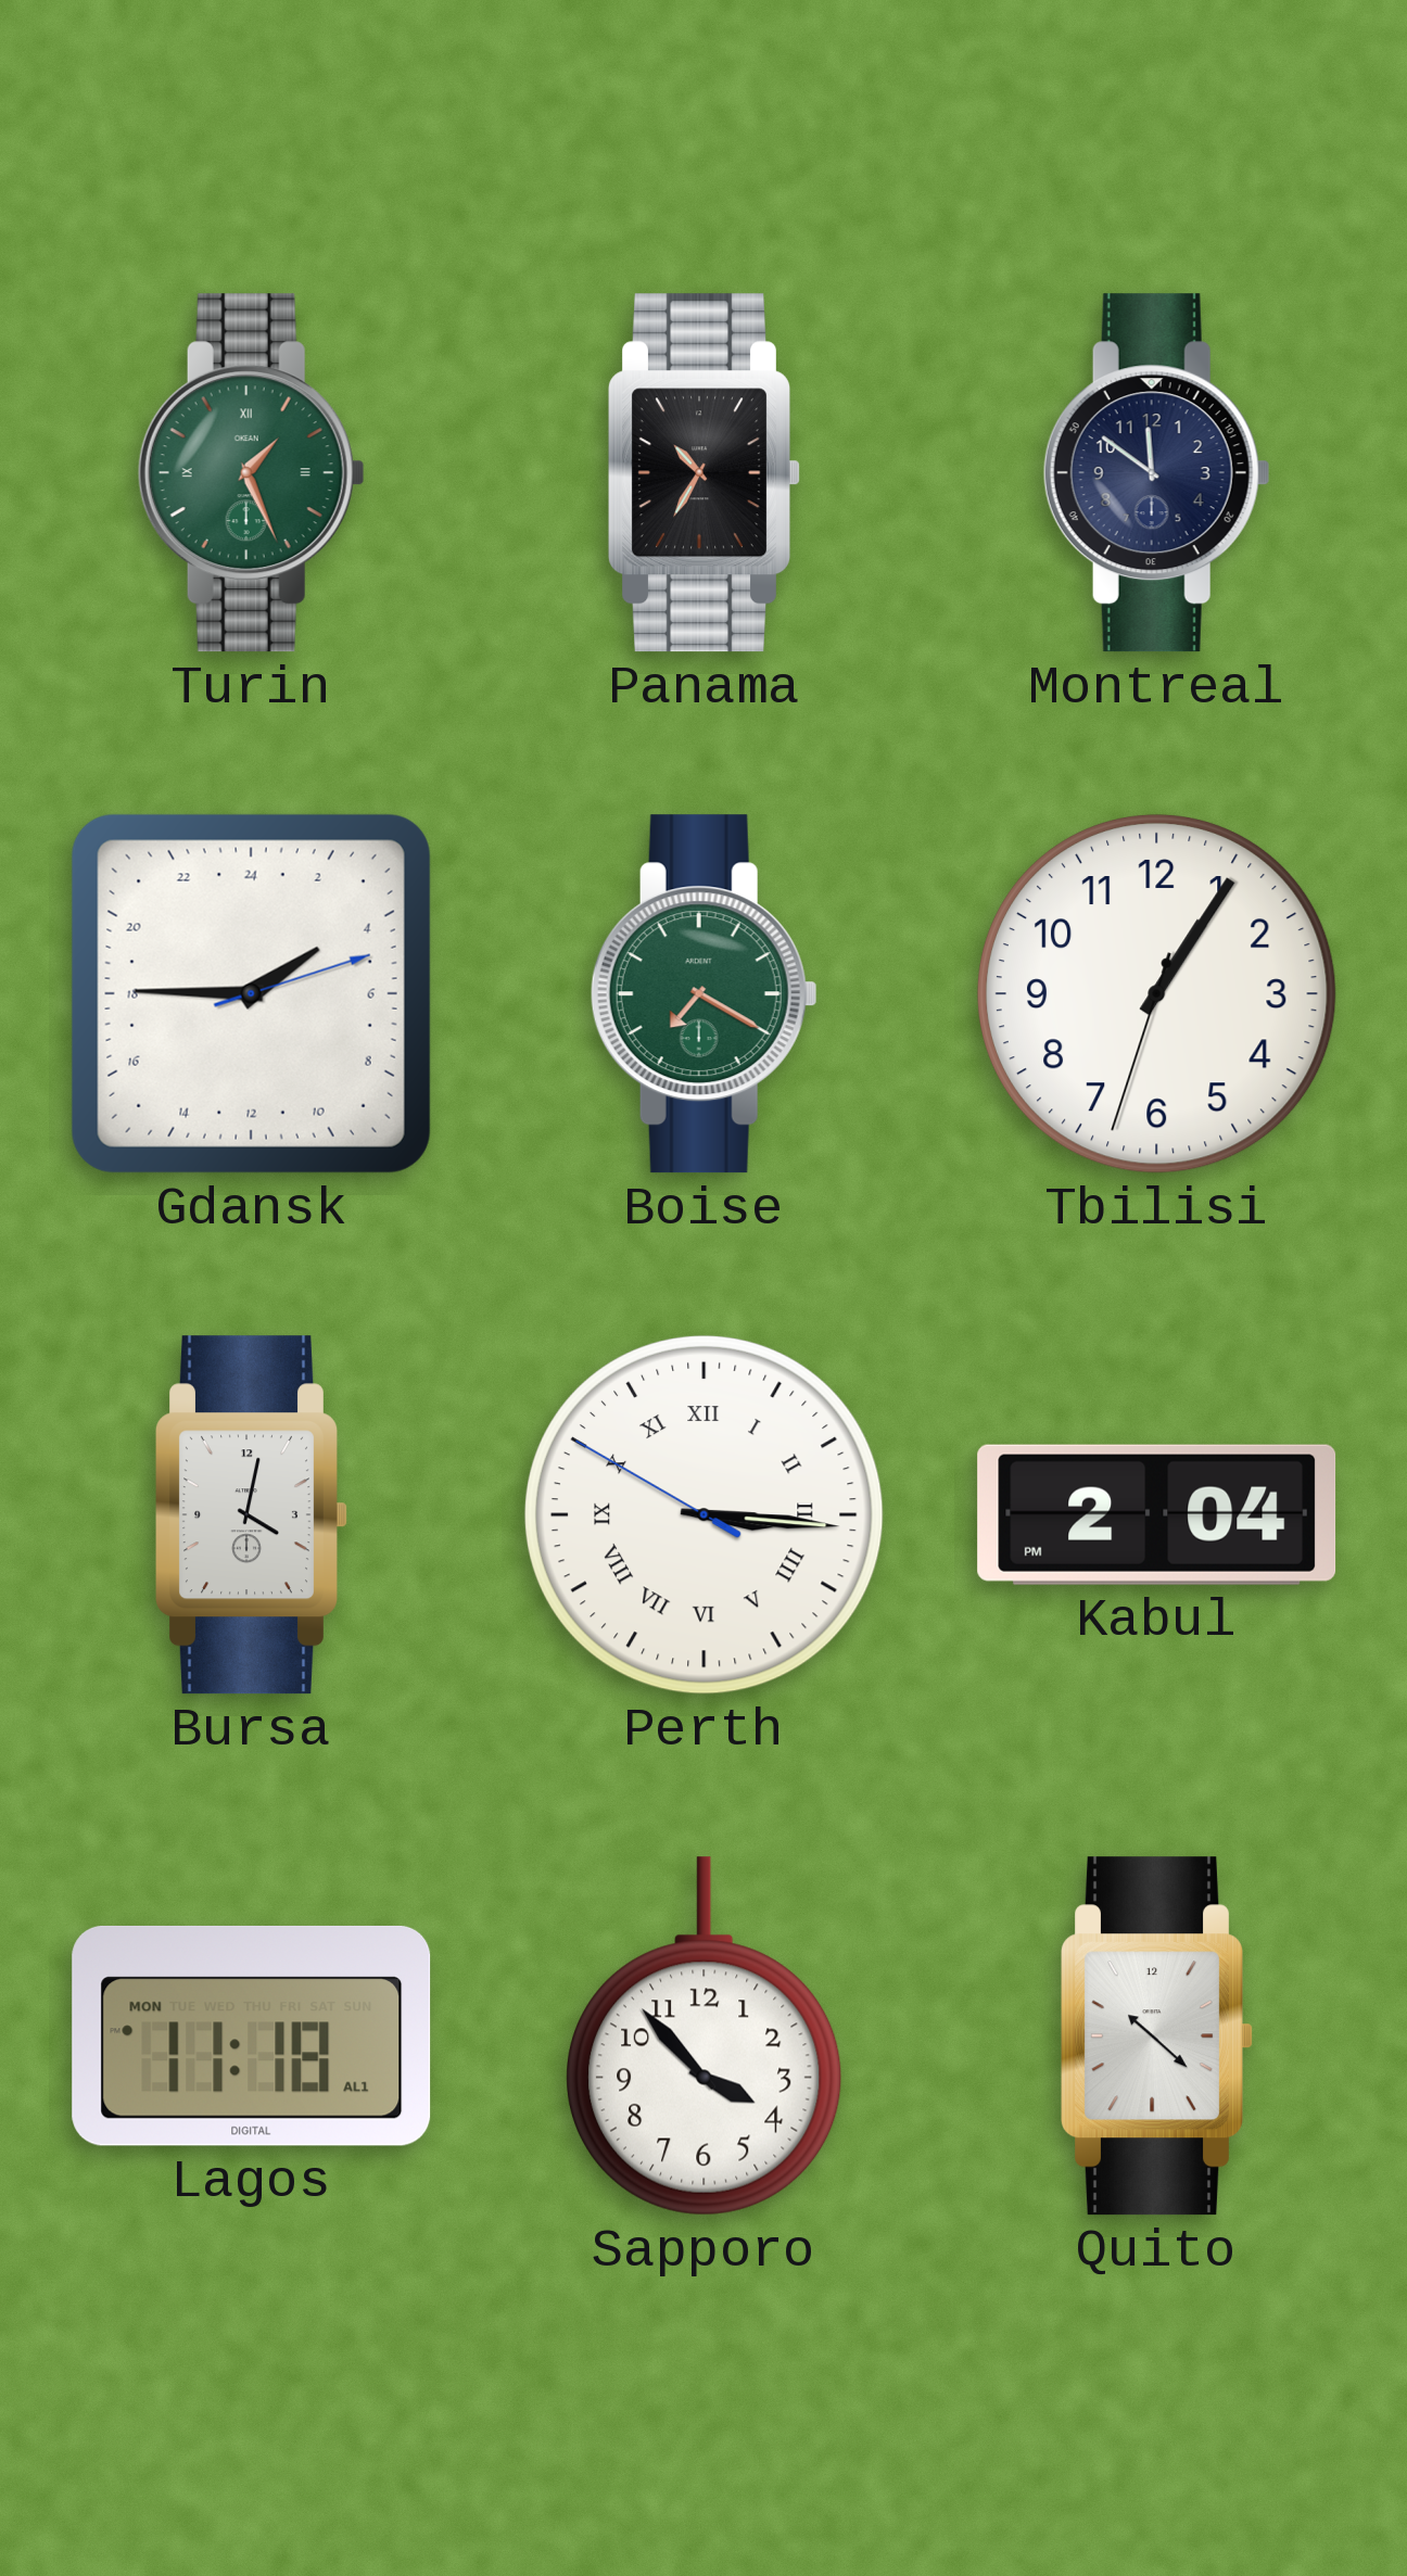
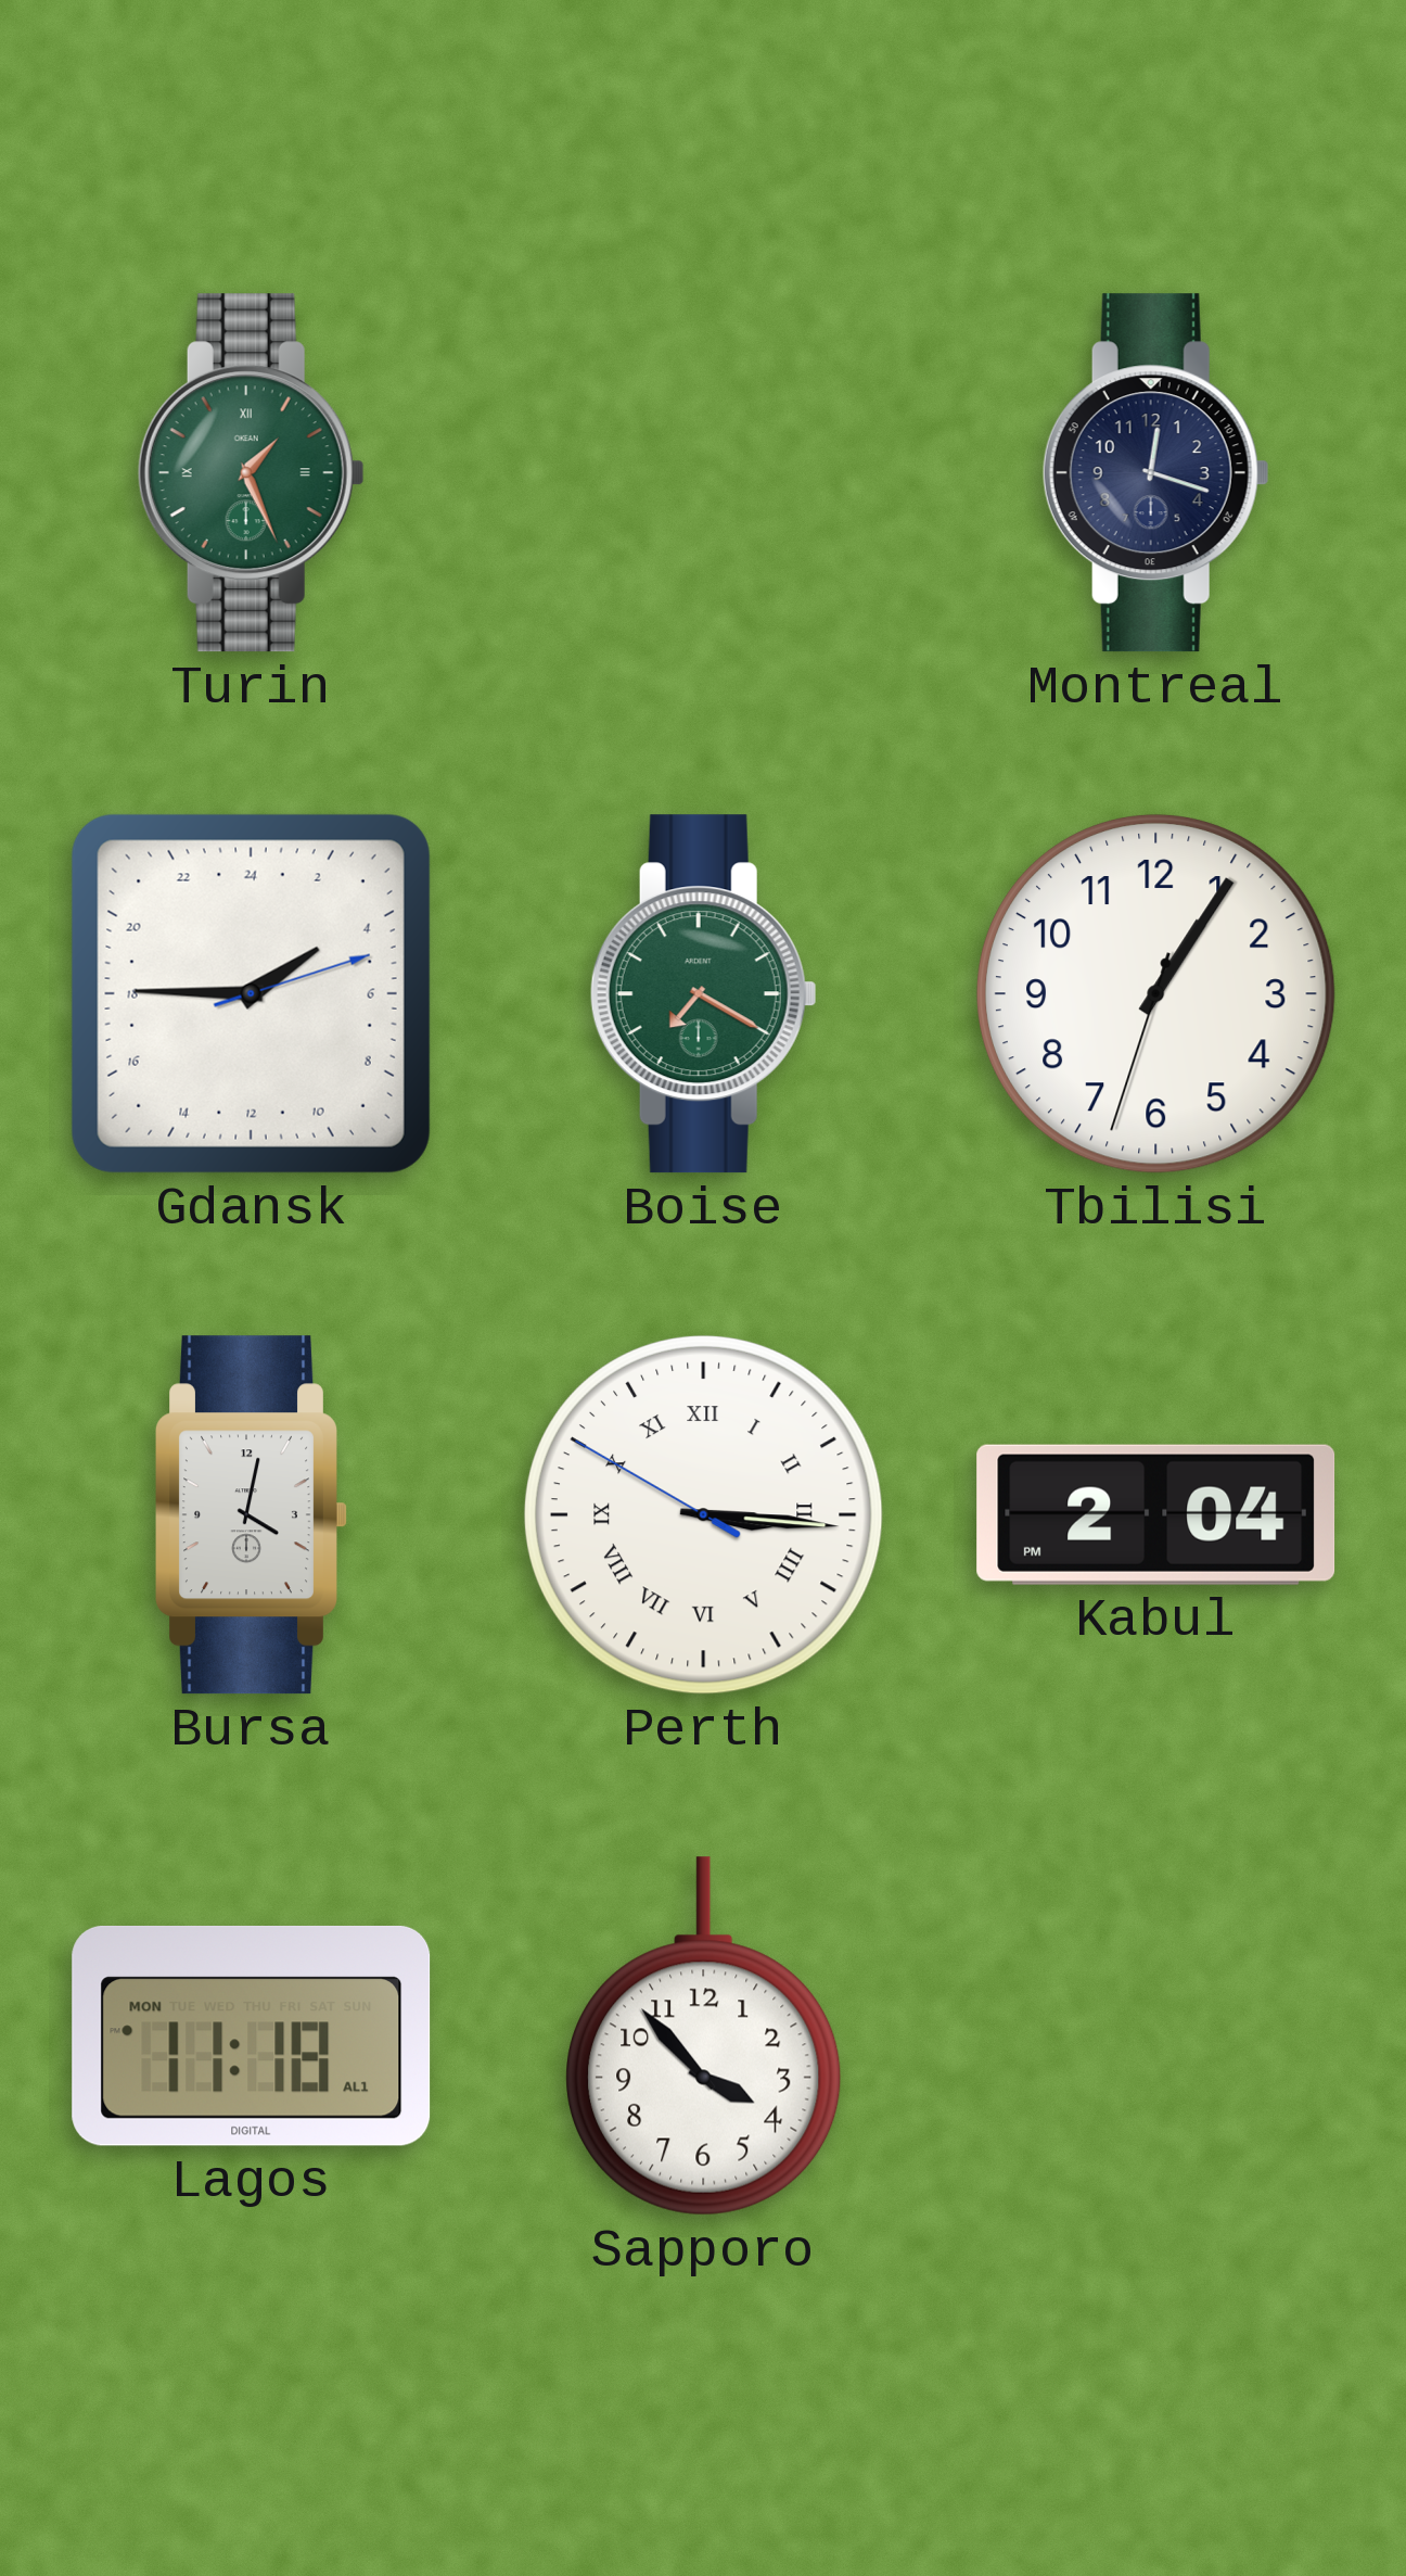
Panama: 10:35 -> none (705, 473)
Montreal: 11:51 -> 12:18 (1155, 473)
Quito: 10:22 -> none (1157, 2036)
